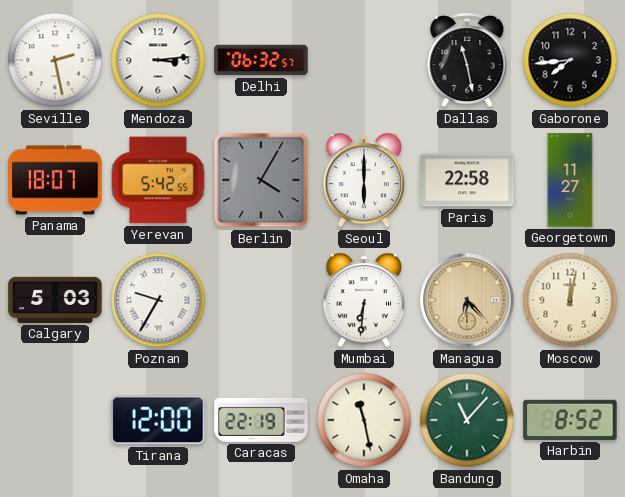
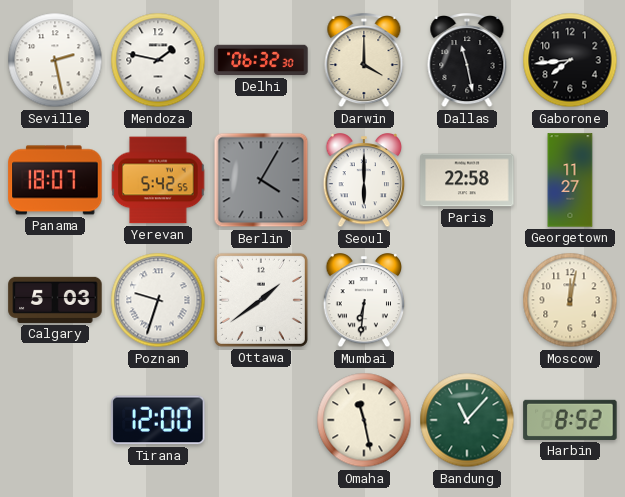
Mendoza: 3:14 -> 1:47 (158, 60)
Delhi: 06:32:57 -> 06:32:30 (261, 60)
Darwin: none -> 4:00 (364, 61)
Poznan: 9:35 -> 9:33 (158, 300)
Ottawa: none -> 1:39 (261, 300)
Managua: 6:23 -> none (467, 300)
Caracas: 22:19 -> none (261, 420)
